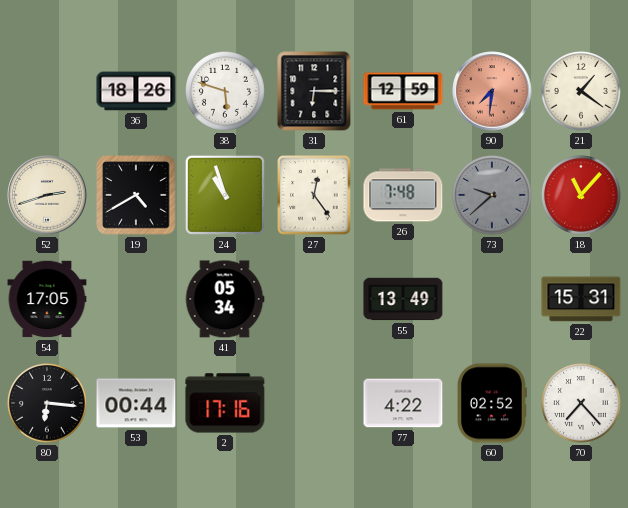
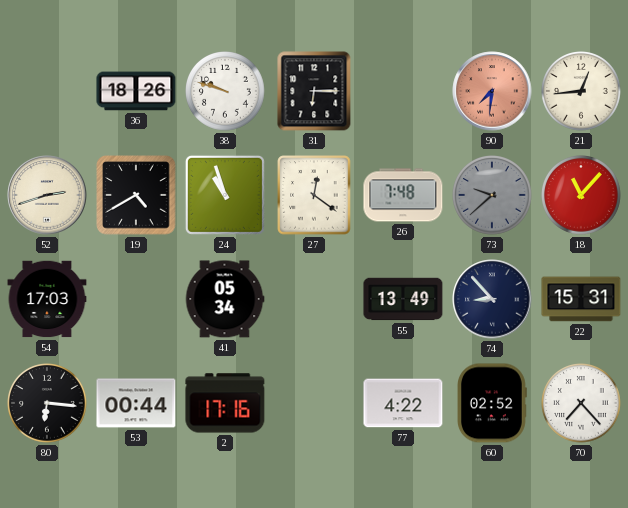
38: 5:48 -> 9:48 (226, 92)
61: 12:59 -> none (403, 91)
21: 1:21 -> 12:44 (582, 92)
27: 12:24 -> 12:21 (314, 195)
54: 17:05 -> 17:03 (47, 299)
74: none -> 8:53 (492, 299)
